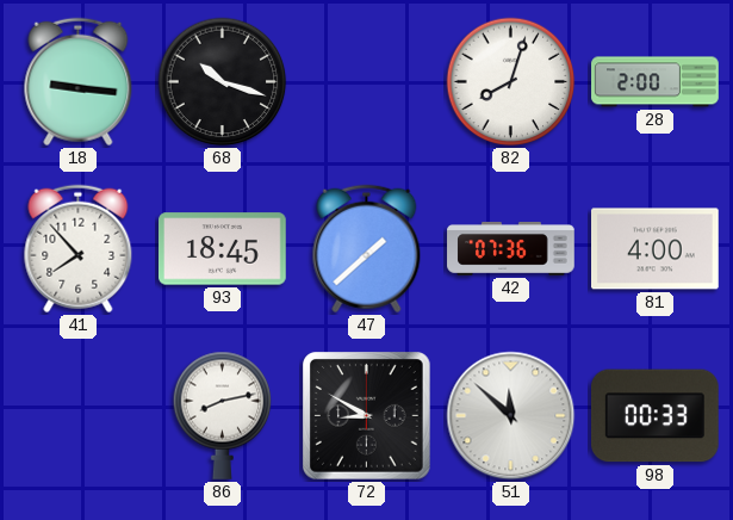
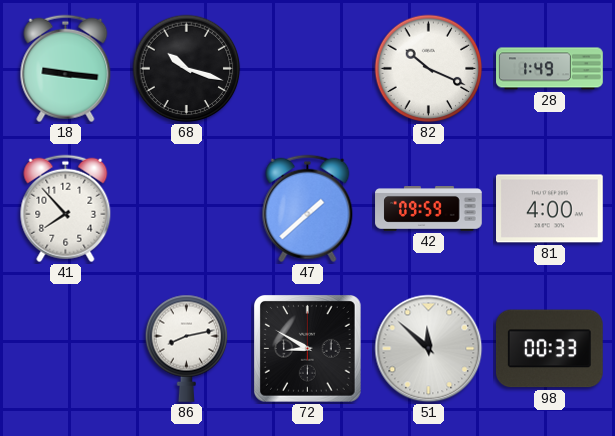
82: 8:03 -> 10:19 (429, 69)
28: 2:00 -> 1:49 (550, 69)
93: 18:45 -> none (223, 249)
42: 07:36 -> 09:59 (429, 209)
